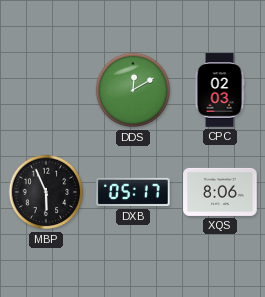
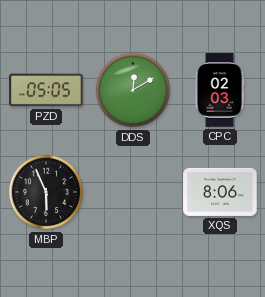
PZD: none -> 05:05 (46, 90)
DXB: 05:17 -> none (133, 192)
